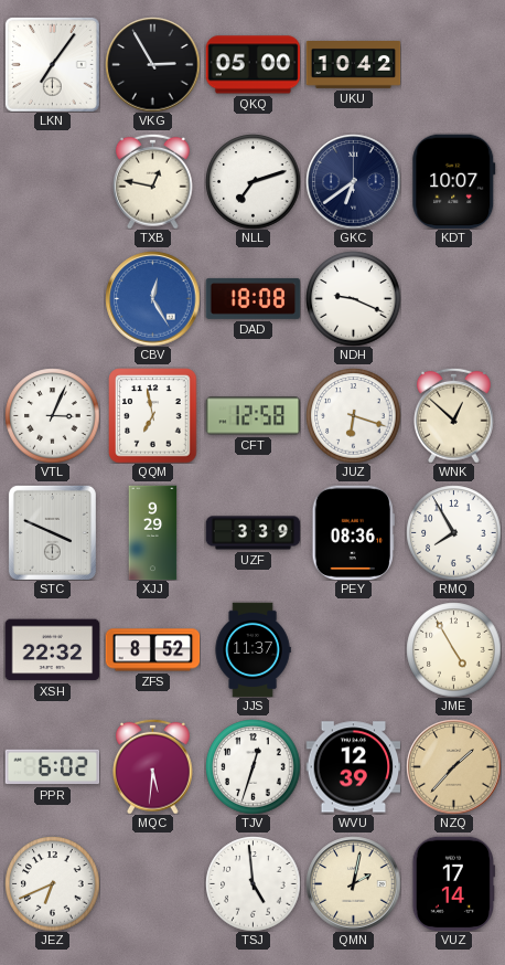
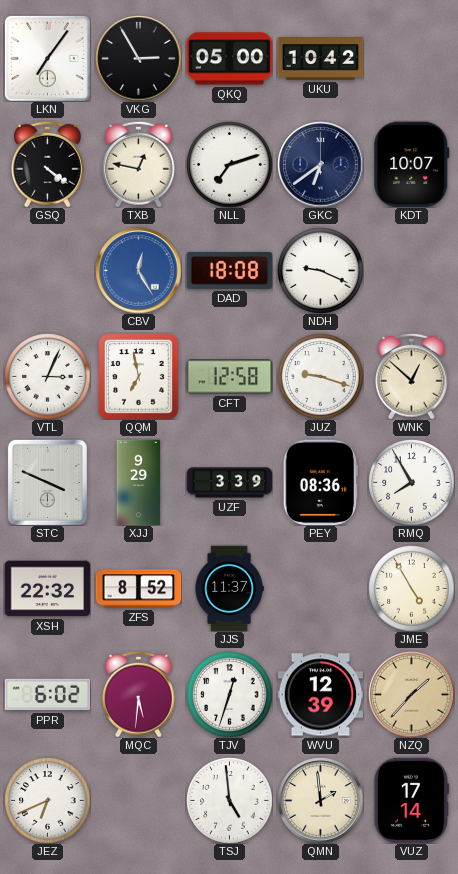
GSQ: none -> 4:21 (48, 164)
JUZ: 6:18 -> 9:18 (320, 376)
QMN: 2:02 -> 1:59 (320, 800)
